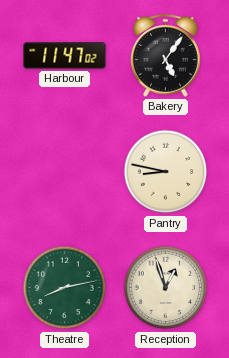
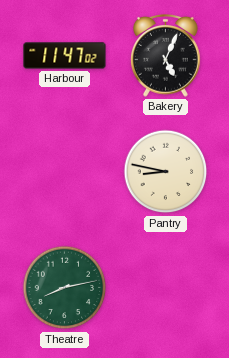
Bakery: 5:06 -> 5:04 (166, 55)
Reception: 12:57 -> none (166, 288)
